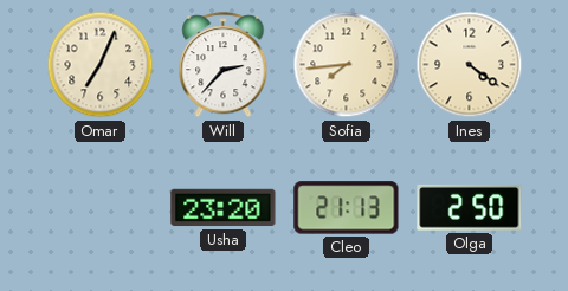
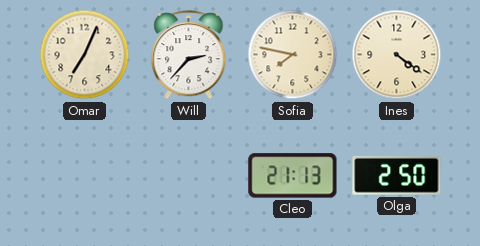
Sofia: 7:44 -> 7:47 (293, 55)
Usha: 23:20 -> none (224, 208)
